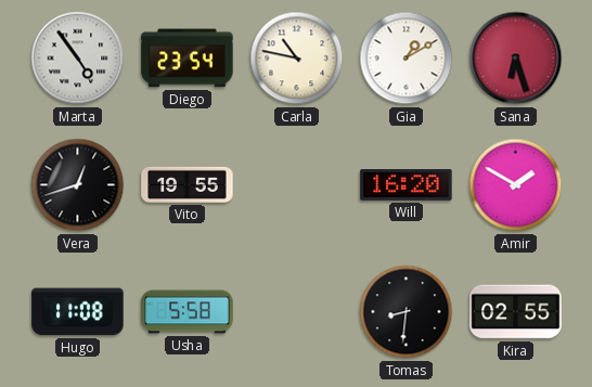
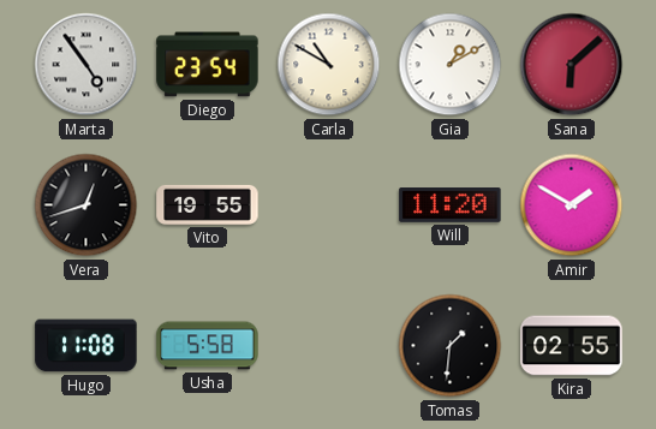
Carla: 10:47 -> 10:50 (329, 65)
Sana: 6:27 -> 6:08 (572, 65)
Will: 16:20 -> 11:20 (451, 205)
Tomas: 8:31 -> 1:31 (451, 346)
